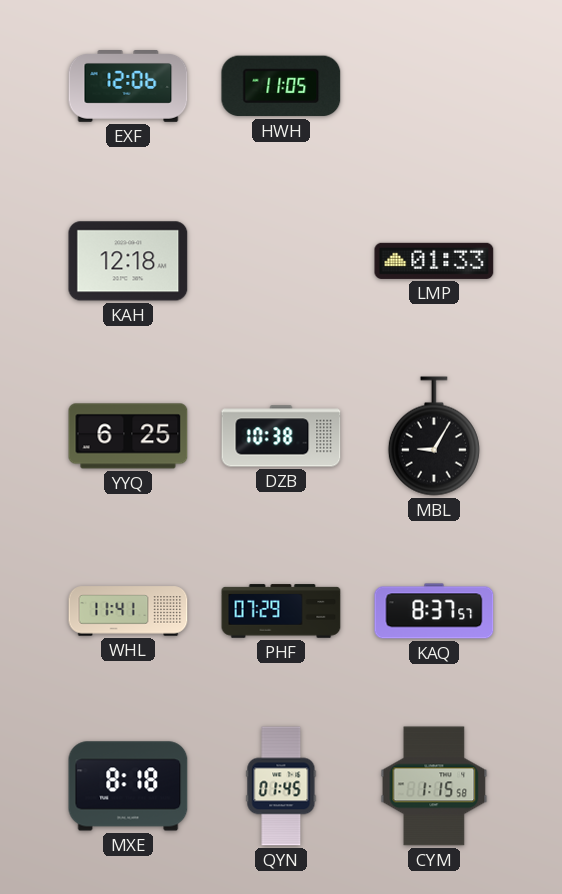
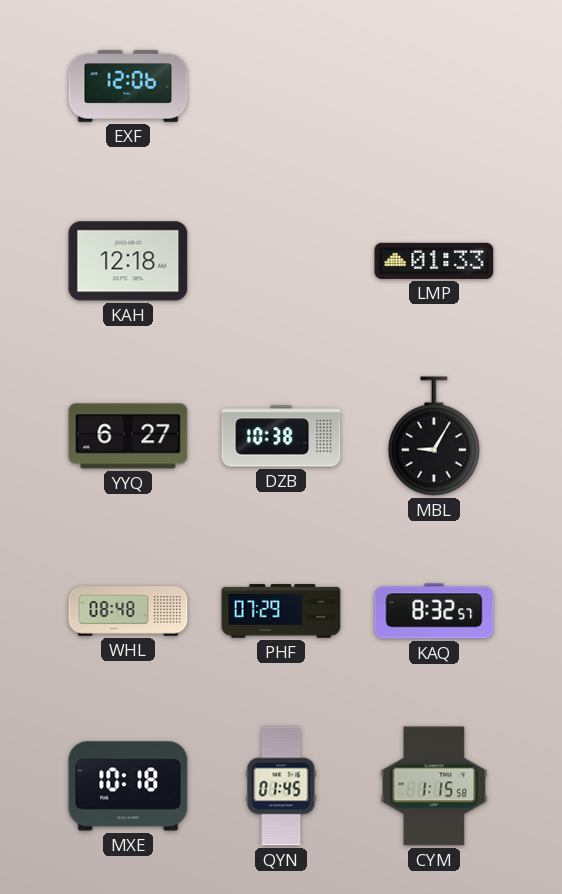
HWH: 11:05 -> none (281, 86)
YYQ: 6:25 -> 6:27 (128, 436)
WHL: 11:41 -> 08:48 (128, 611)
KAQ: 8:37 -> 8:32 (434, 611)
MXE: 8:18 -> 10:18 (128, 786)
